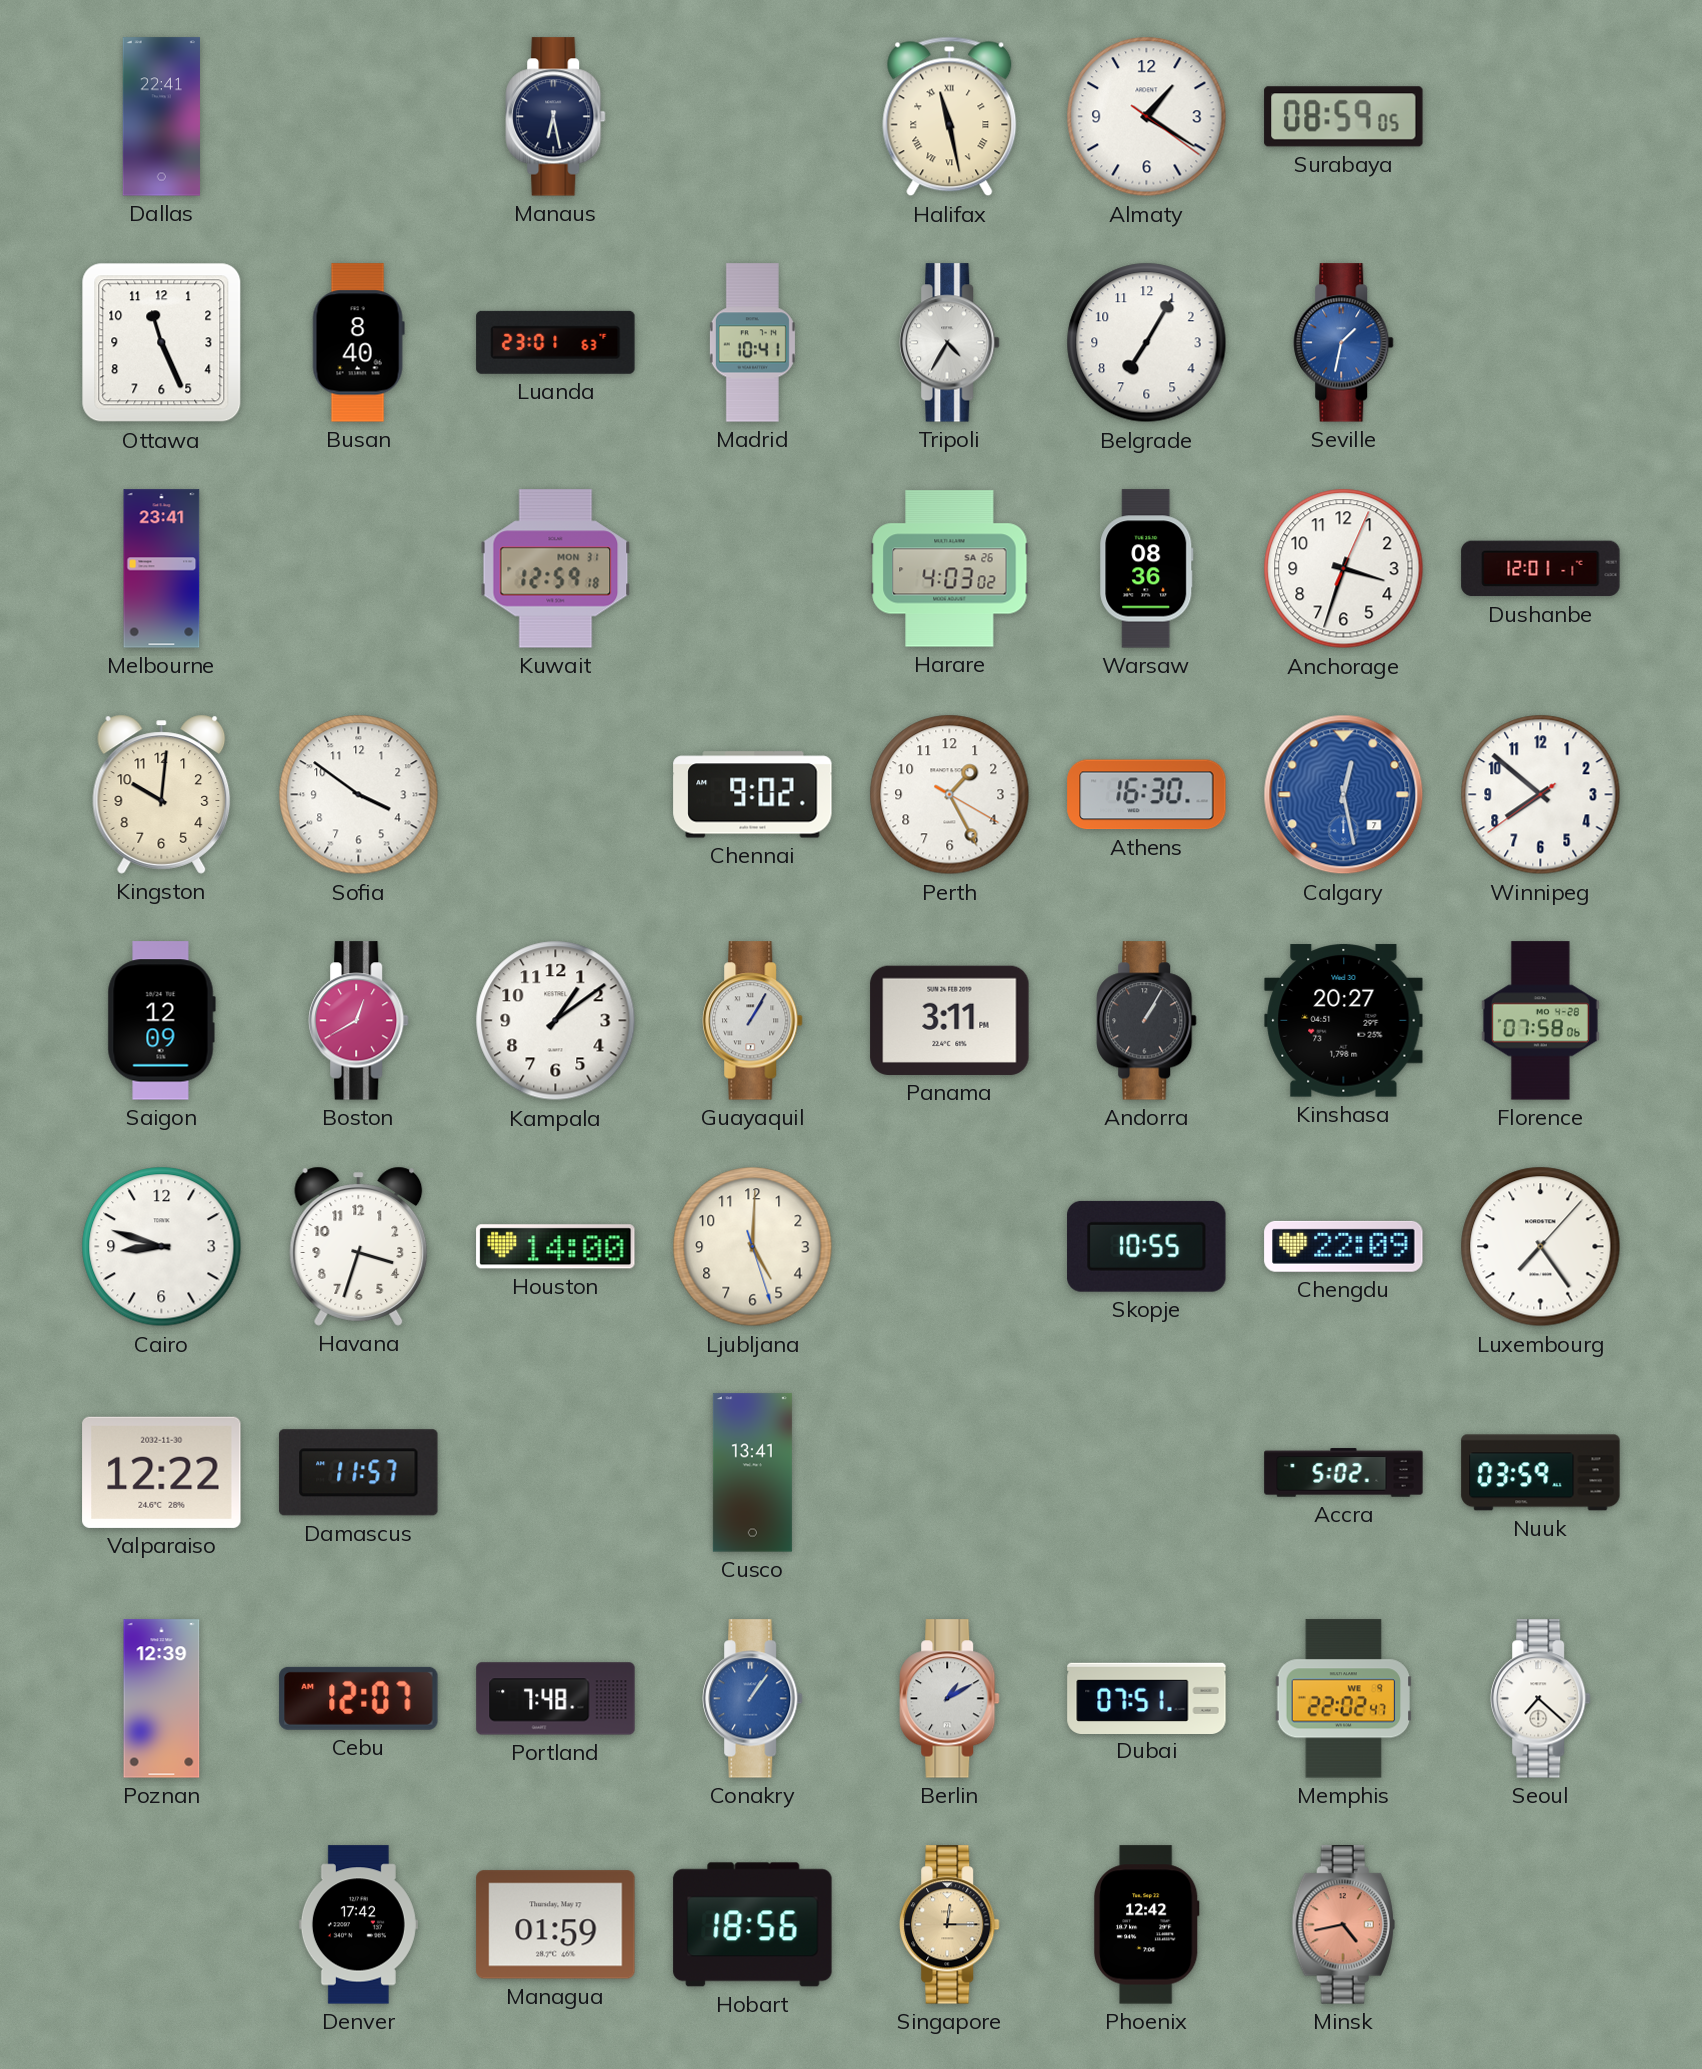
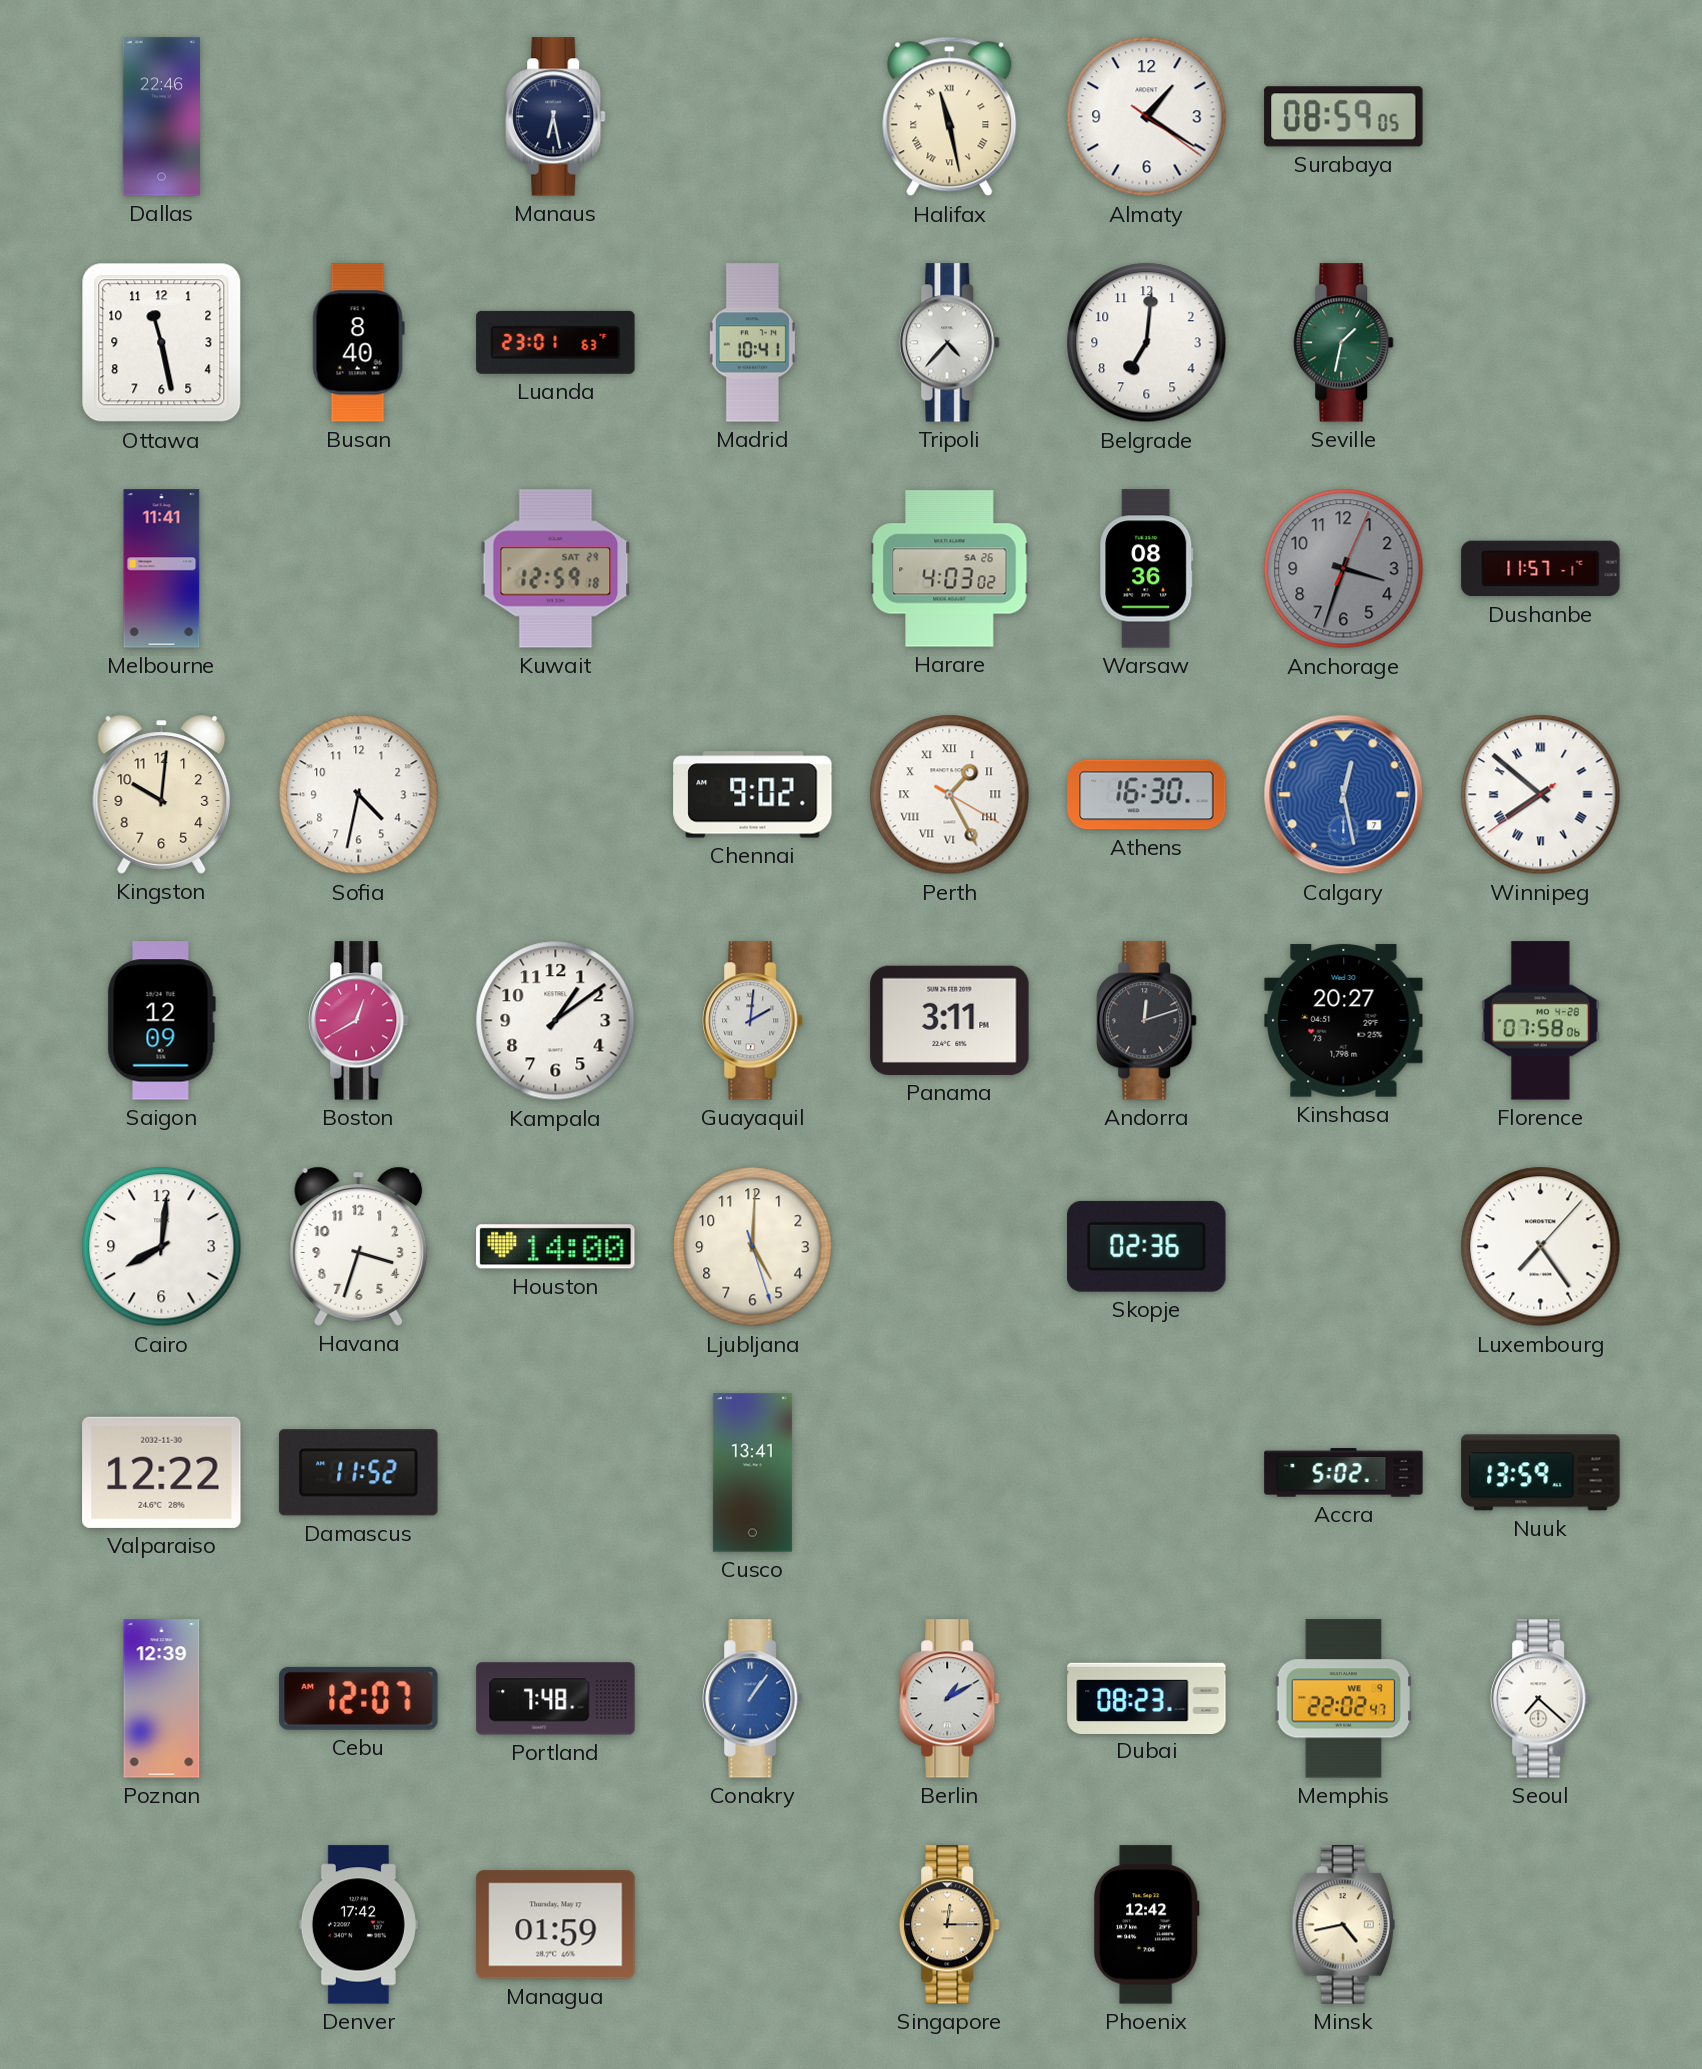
Dallas: 22:41 -> 22:46 (161, 117)
Ottawa: 11:26 -> 11:28 (162, 343)
Tripoli: 4:35 -> 4:37 (950, 343)
Belgrade: 7:05 -> 7:01 (1147, 343)
Seville dial: blue -> green (1344, 343)
Melbourne: 23:41 -> 11:41 (162, 569)
Kuwait date: MON 31 -> SAT 29 (556, 569)
Anchorage dial: white -> grey (1344, 569)
Dushanbe: 12:01 -> 11:57 (1541, 569)
Sofia: 3:51 -> 4:32 (359, 795)
Perth numerals: Arabic -> Roman (950, 795)
Winnipeg numerals: Arabic -> Roman (1541, 795)
Guayaquil: 1:05 -> 2:01 (753, 1021)
Andorra: 1:05 -> 12:12 (1147, 1021)
Cairo: 8:48 -> 8:01 (162, 1247)
Skopje: 10:55 -> 02:36 (1147, 1246)
Chengdu: 22:09 -> none (1344, 1246)
Damascus: 11:57 -> 11:52 (359, 1473)
Nuuk: 03:59 -> 13:59 (1541, 1473)
Dubai: 07:51 -> 08:23 (1147, 1698)
Hobart: 18:56 -> none (753, 1925)
Minsk dial: salmon -> cream (1343, 1925)
